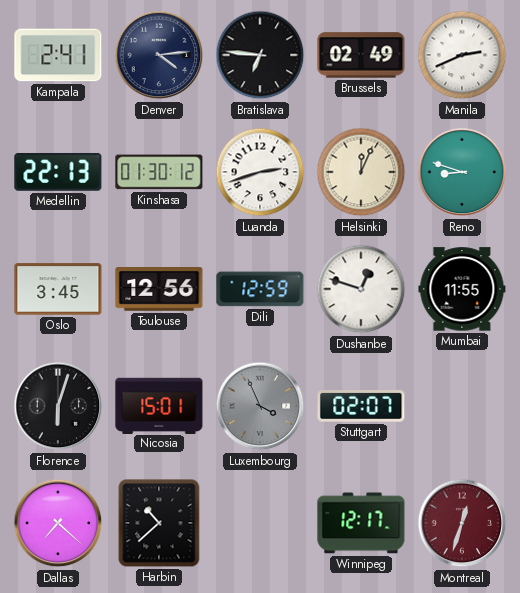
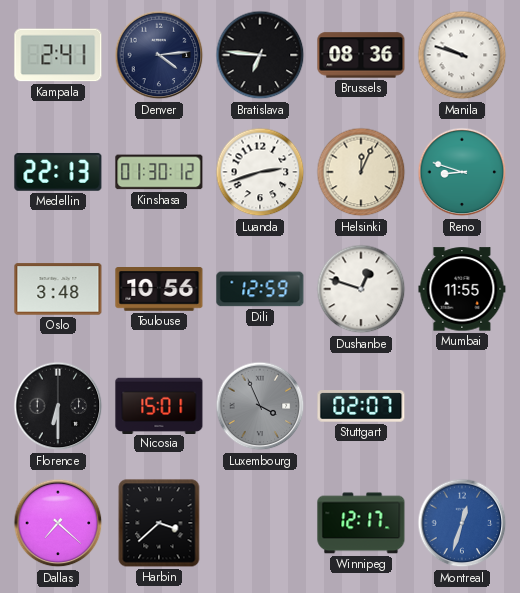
Brussels: 02:49 -> 08:36 (361, 55)
Manila: 2:41 -> 9:48 (462, 55)
Oslo: 3:45 -> 3:48 (58, 289)
Toulouse: 12:56 -> 10:56 (159, 290)
Florence: 6:03 -> 6:30 (58, 406)
Harbin: 10:38 -> 3:38 (159, 523)
Montreal dial: burgundy -> blue (462, 523)
